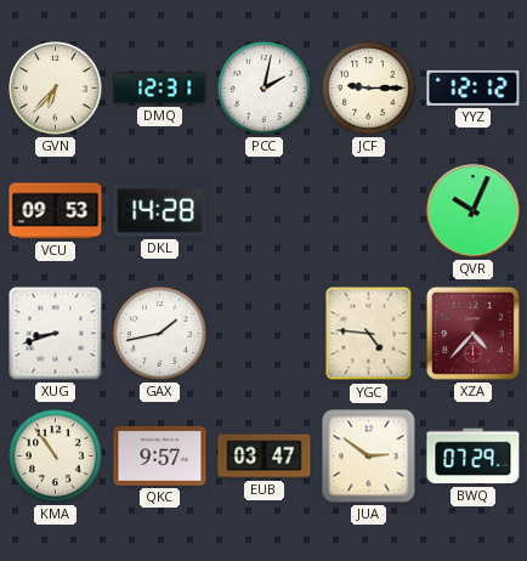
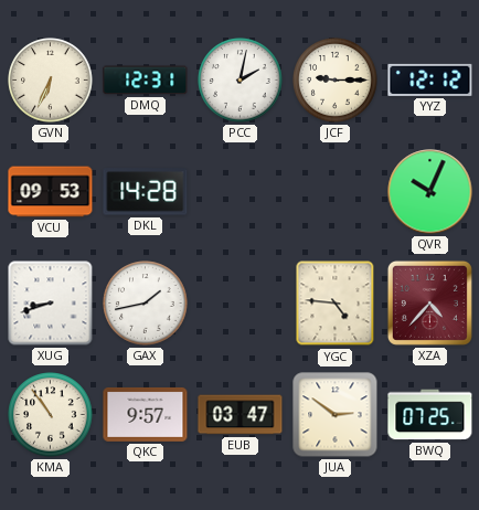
GVN: 6:37 -> 6:34 (51, 81)
BWQ: 07:29 -> 07:25 (430, 415)
